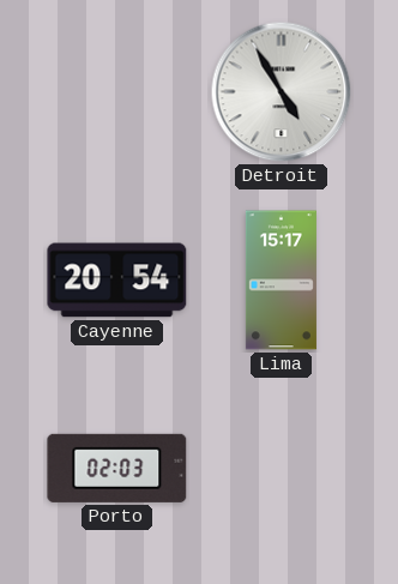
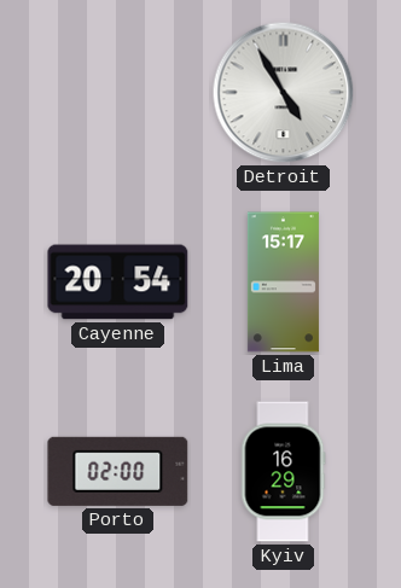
Porto: 02:03 -> 02:00 (118, 471)
Kyiv: none -> 16:29 (283, 472)
